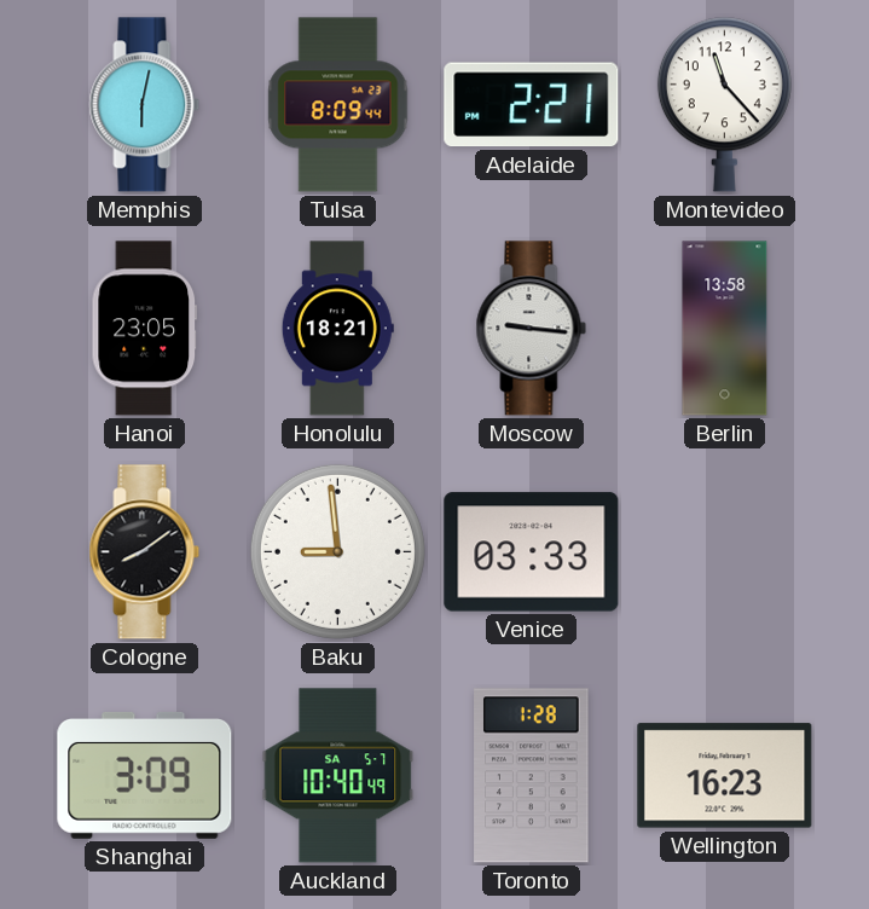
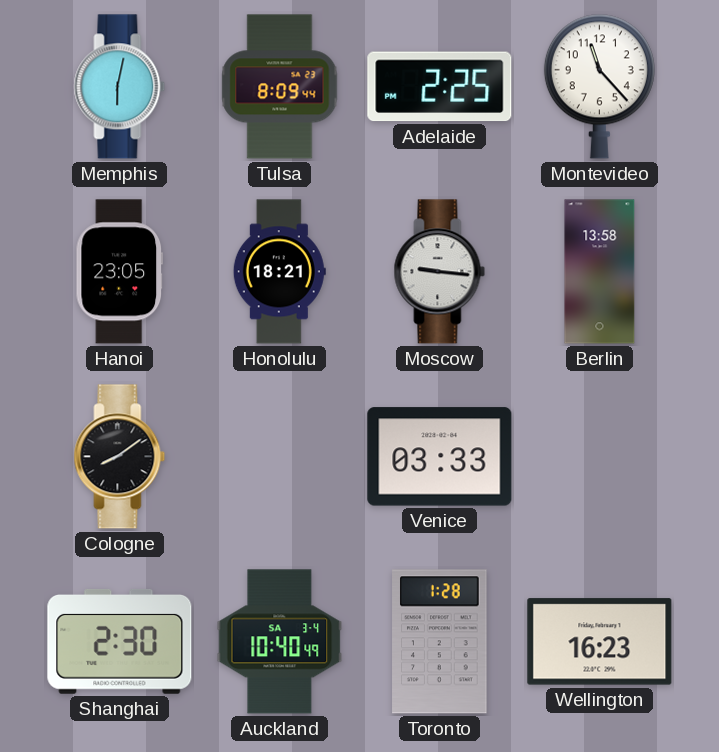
Adelaide: 2:21 -> 2:25 (440, 87)
Baku: 8:59 -> none (337, 551)
Shanghai: 3:09 -> 2:30 (120, 641)
Auckland date: SA 5-7 -> SA 3-4 (280, 642)
